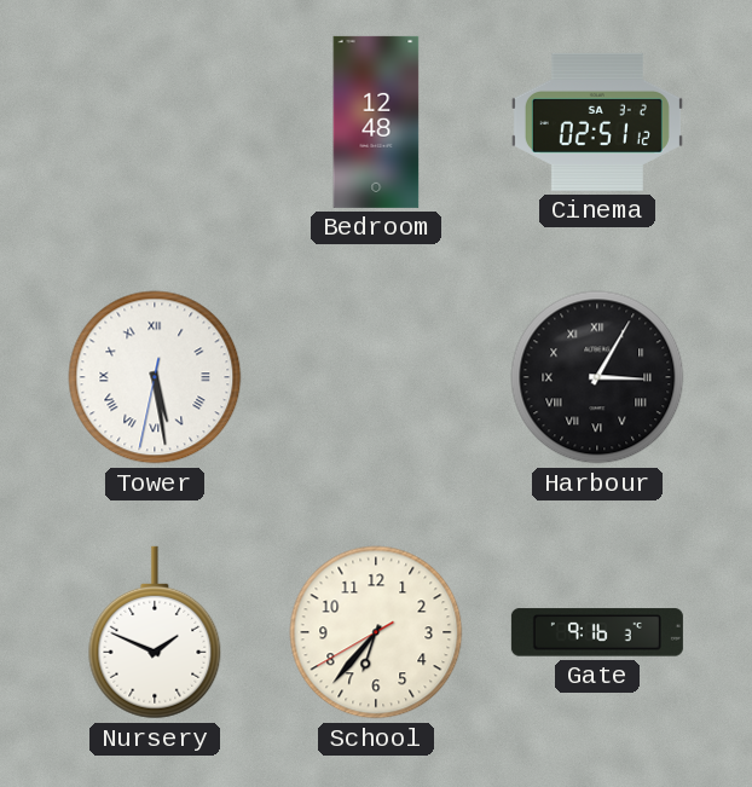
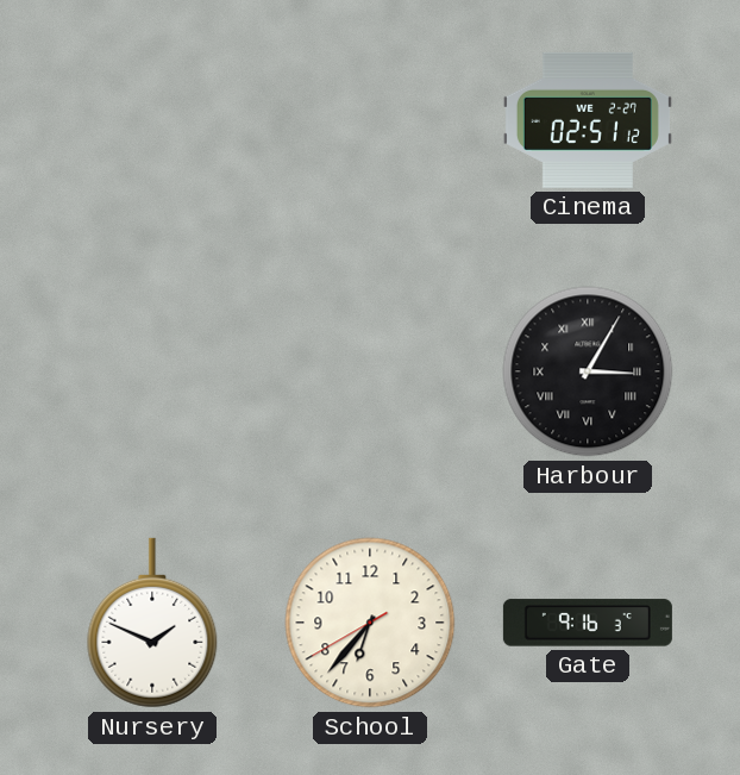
Bedroom: 12:48 -> none (376, 122)
Cinema date: SA 3-2 -> WE 2-27 (588, 120)
Tower: 5:28 -> none (155, 377)
